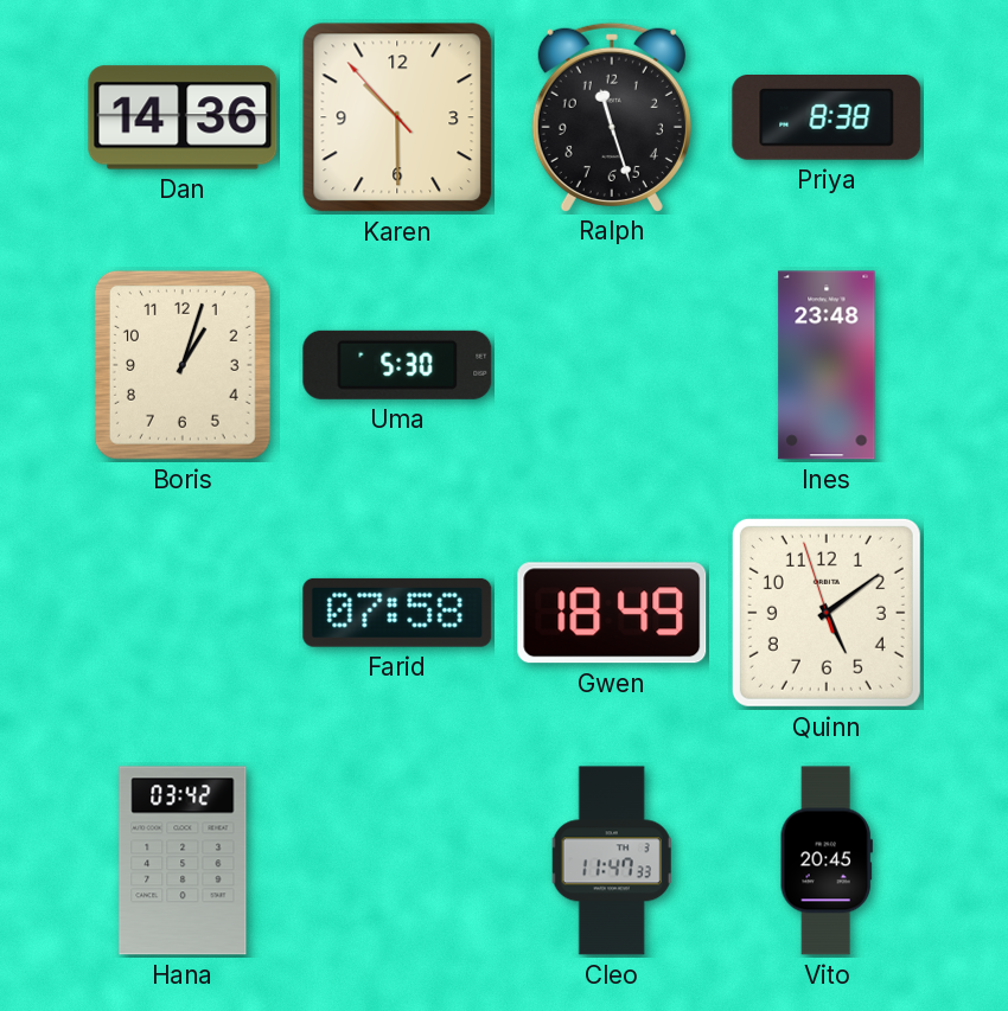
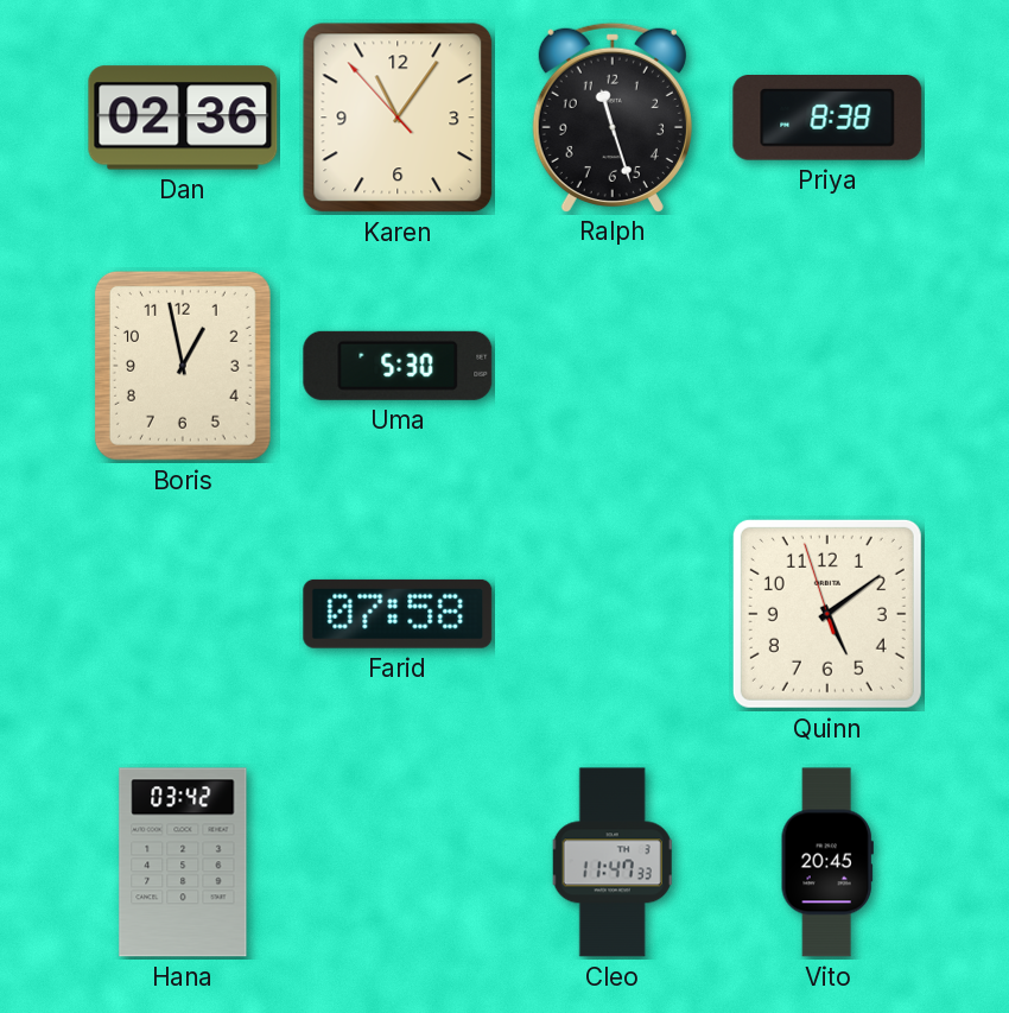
Dan: 14:36 -> 02:36 (183, 118)
Karen: 10:29 -> 11:05 (398, 118)
Boris: 1:03 -> 12:58 (183, 366)
Ines: 23:48 -> none (827, 365)
Gwen: 18:49 -> none (612, 613)
